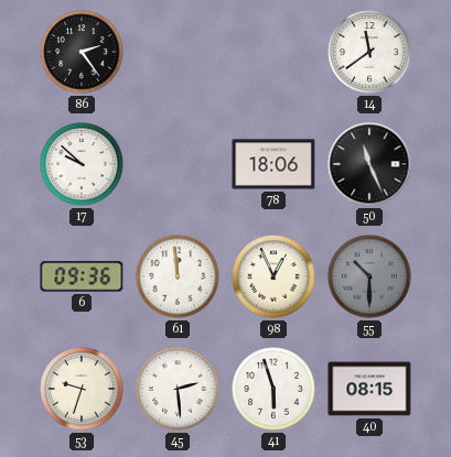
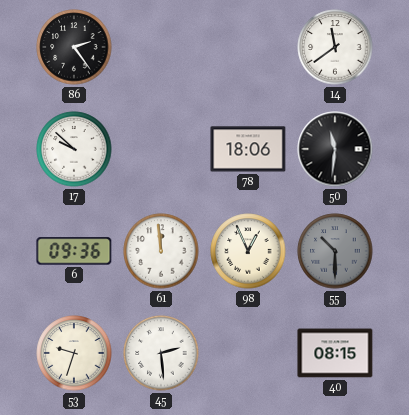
50: 11:26 -> 11:31 (335, 149)
41: 5:57 -> none (273, 389)
